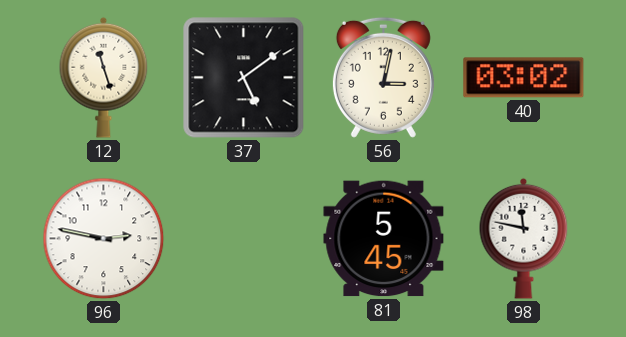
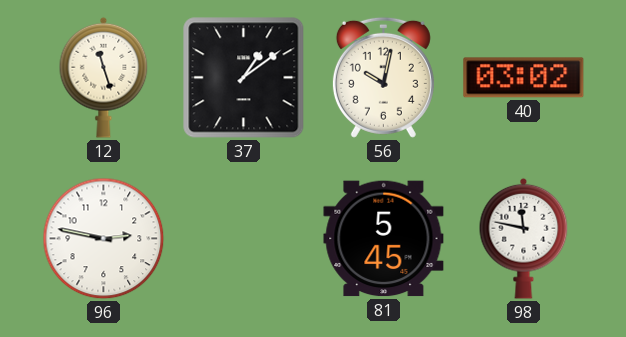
37: 5:09 -> 1:09 (244, 78)
56: 3:02 -> 10:02 (383, 77)
